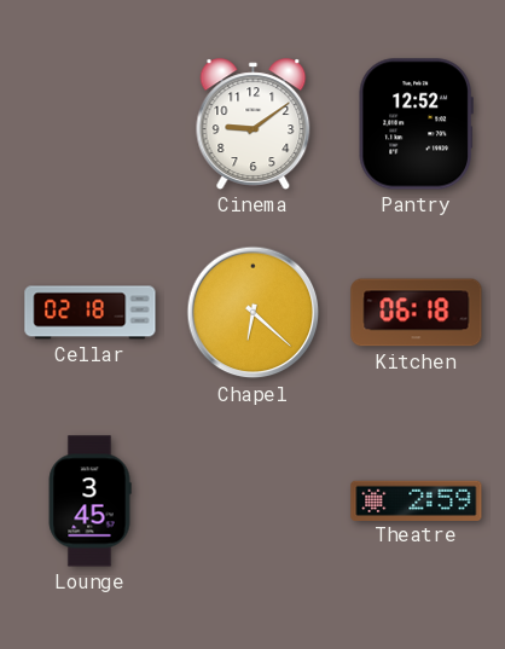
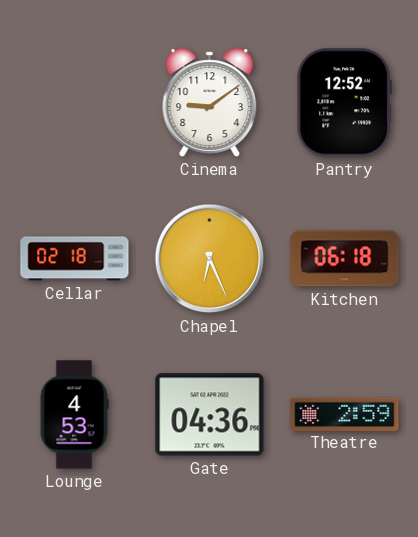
Chapel: 6:22 -> 6:26 (210, 259)
Lounge: 3:45 -> 4:53 (74, 415)
Gate: none -> 04:36 (210, 415)
